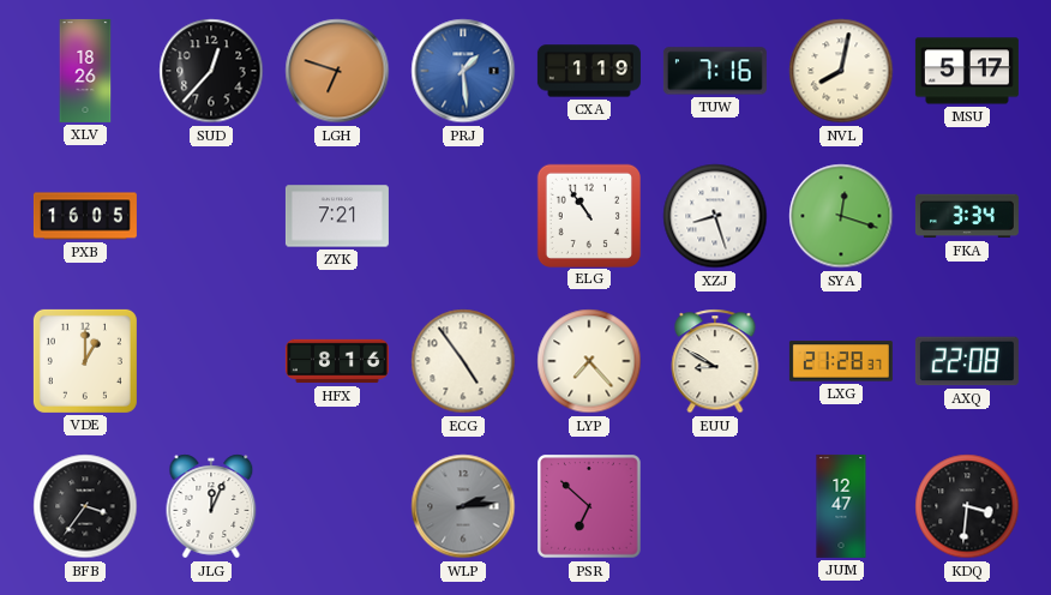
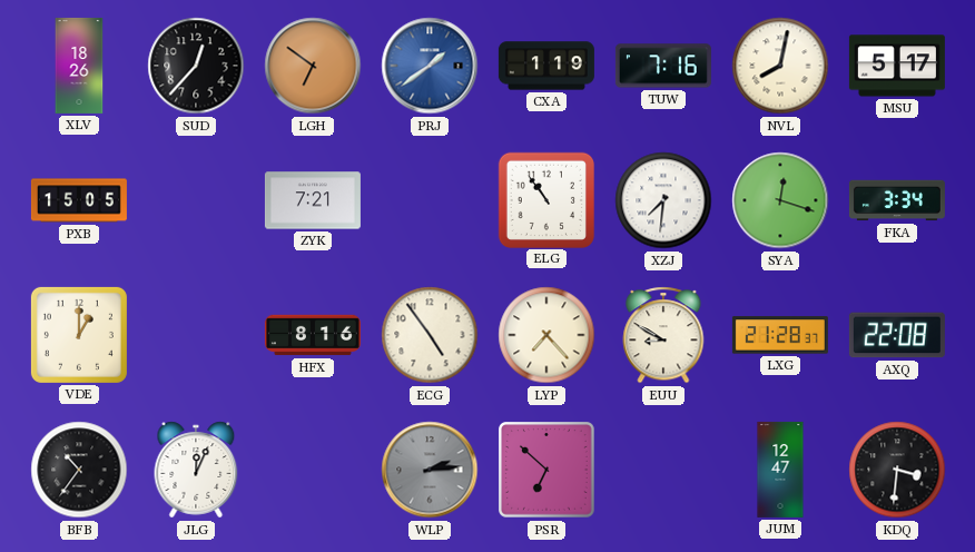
LGH: 6:48 -> 6:51 (313, 66)
PRJ: 1:29 -> 1:39 (430, 66)
PXB: 16:05 -> 15:05 (79, 200)
XZJ: 8:27 -> 7:31 (663, 200)
BFB: 3:36 -> 10:36 (79, 470)
